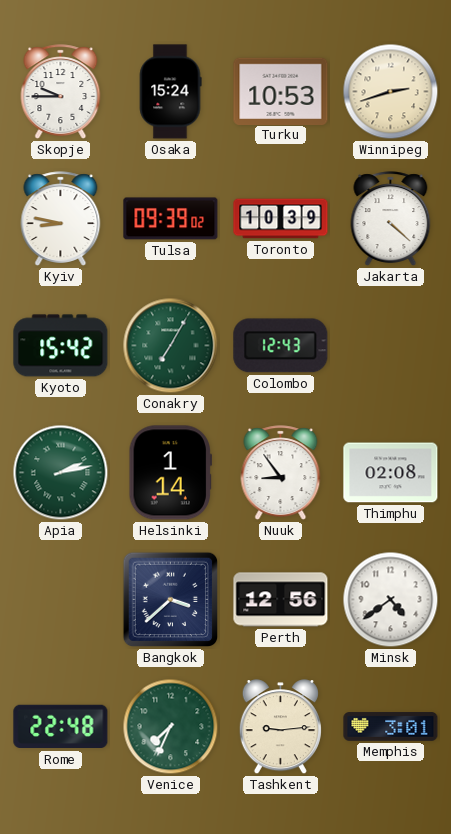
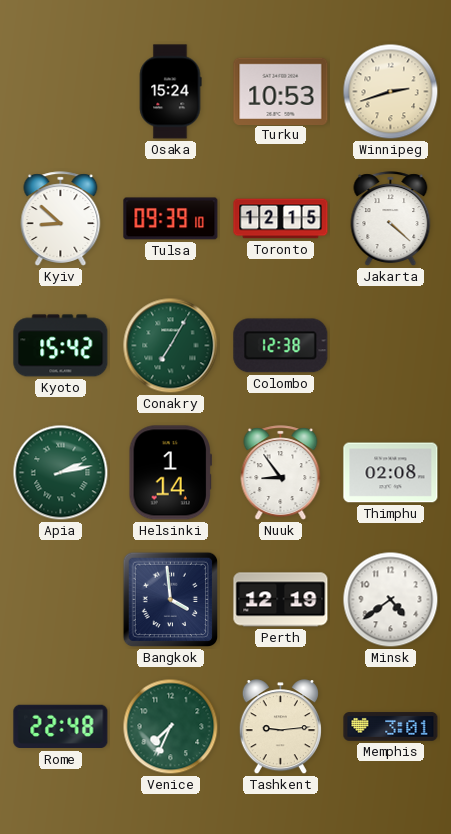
Skopje: 9:45 -> none (61, 92)
Kyiv: 8:47 -> 8:52 (61, 219)
Tulsa: 09:39:02 -> 09:39:10 (171, 219)
Toronto: 10:39 -> 12:15 (281, 219)
Colombo: 12:43 -> 12:38 (281, 346)
Bangkok: 3:38 -> 3:59 (171, 600)
Perth: 12:56 -> 12:19 (281, 600)
